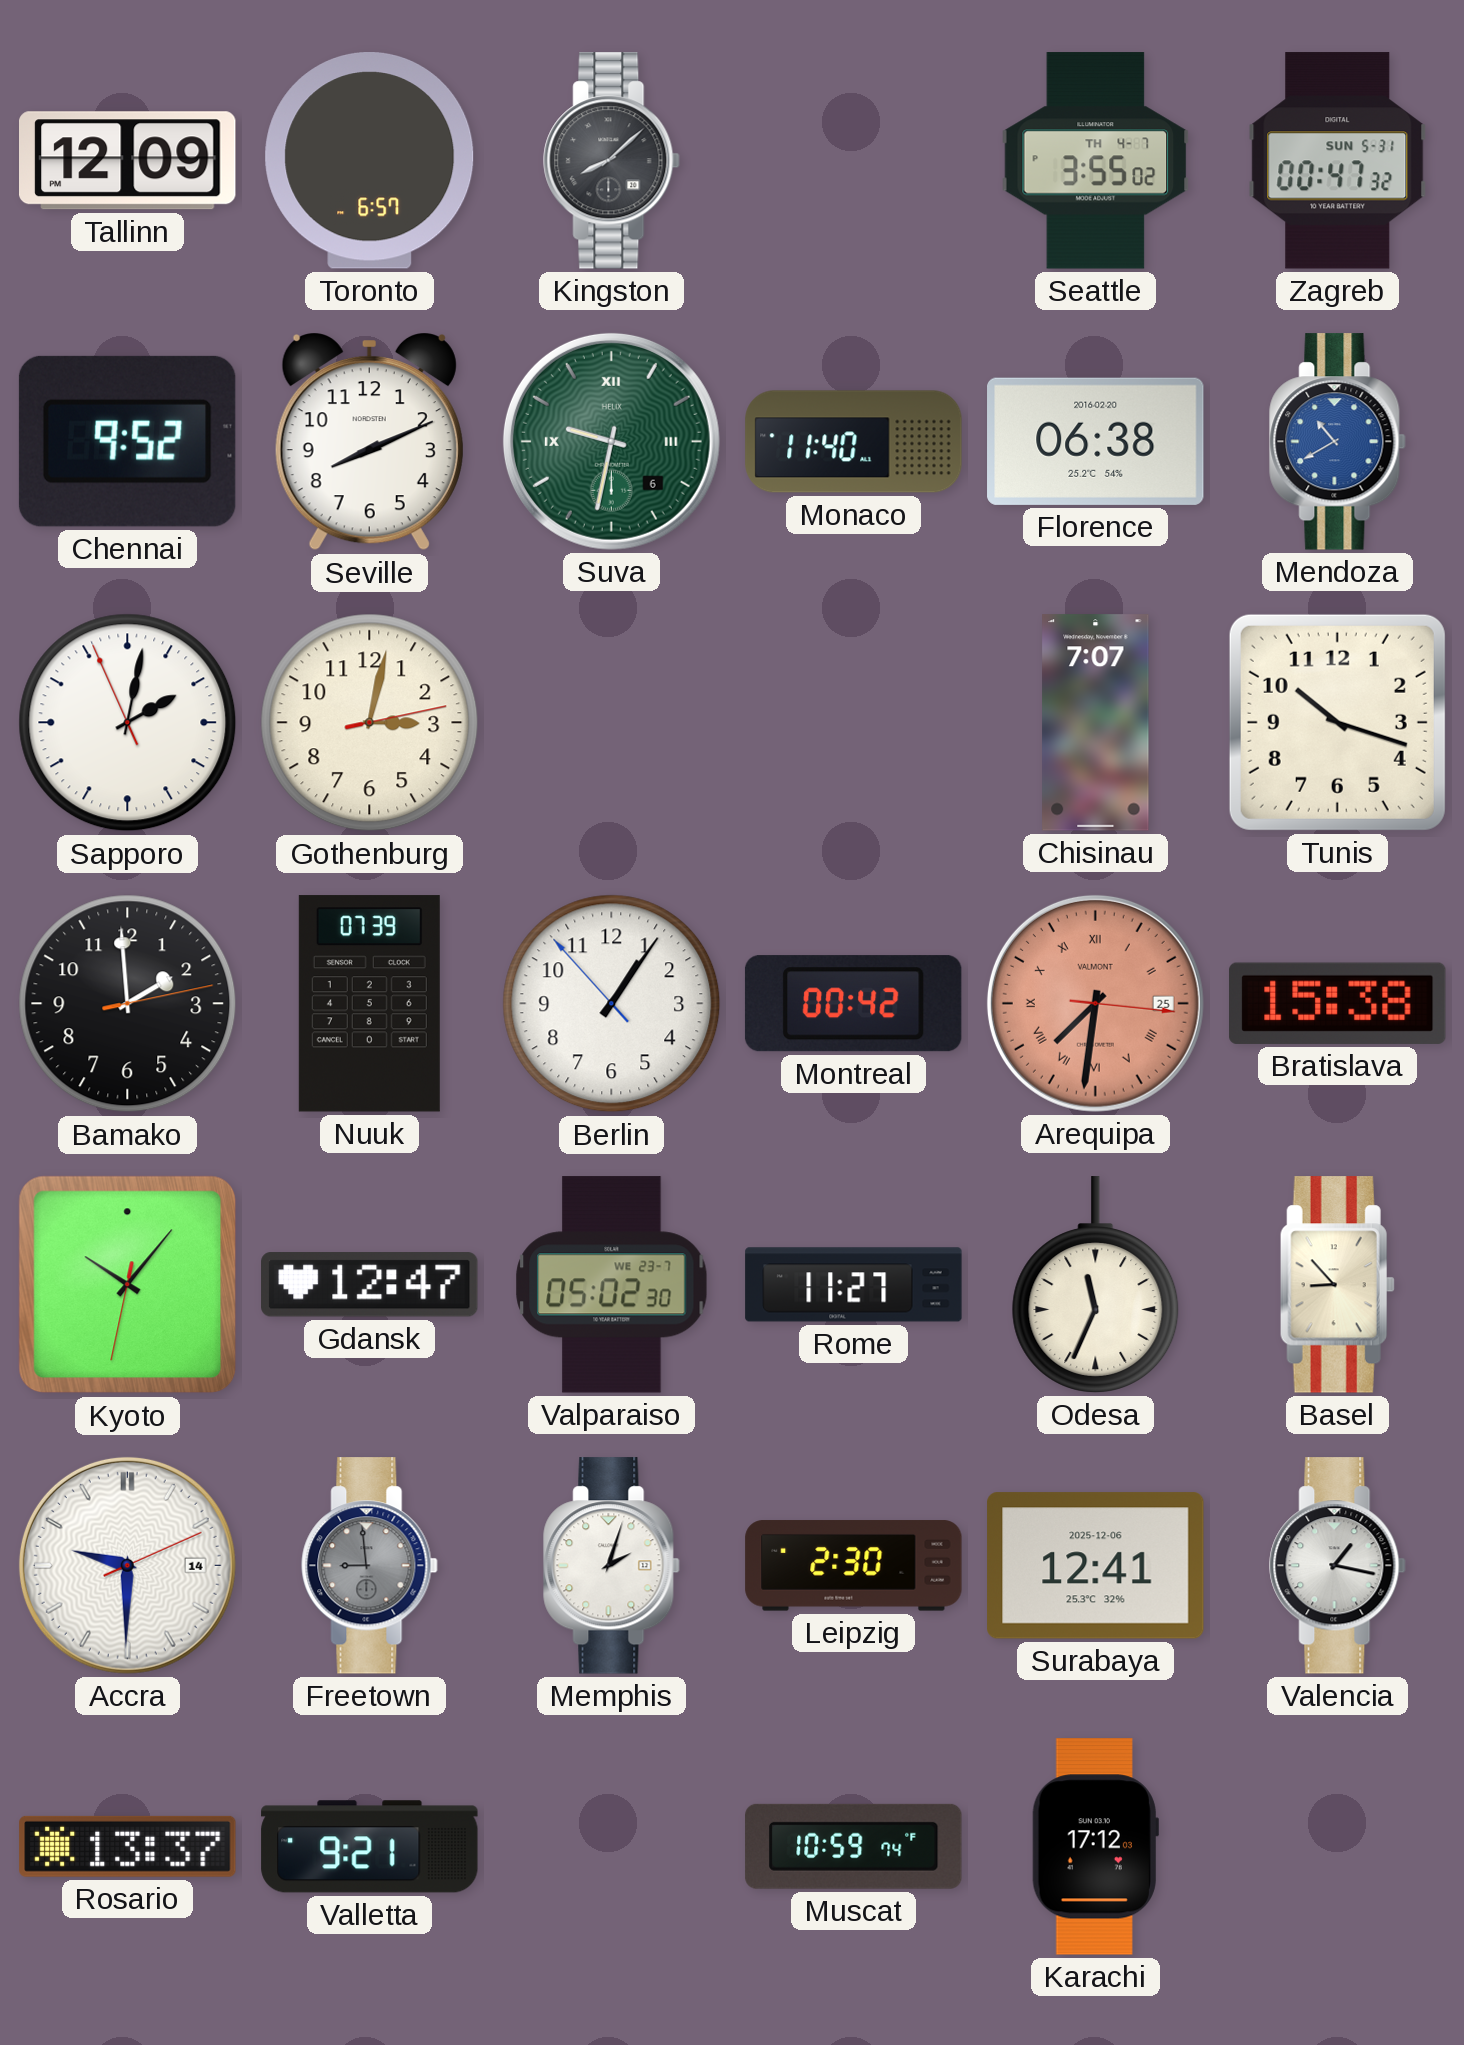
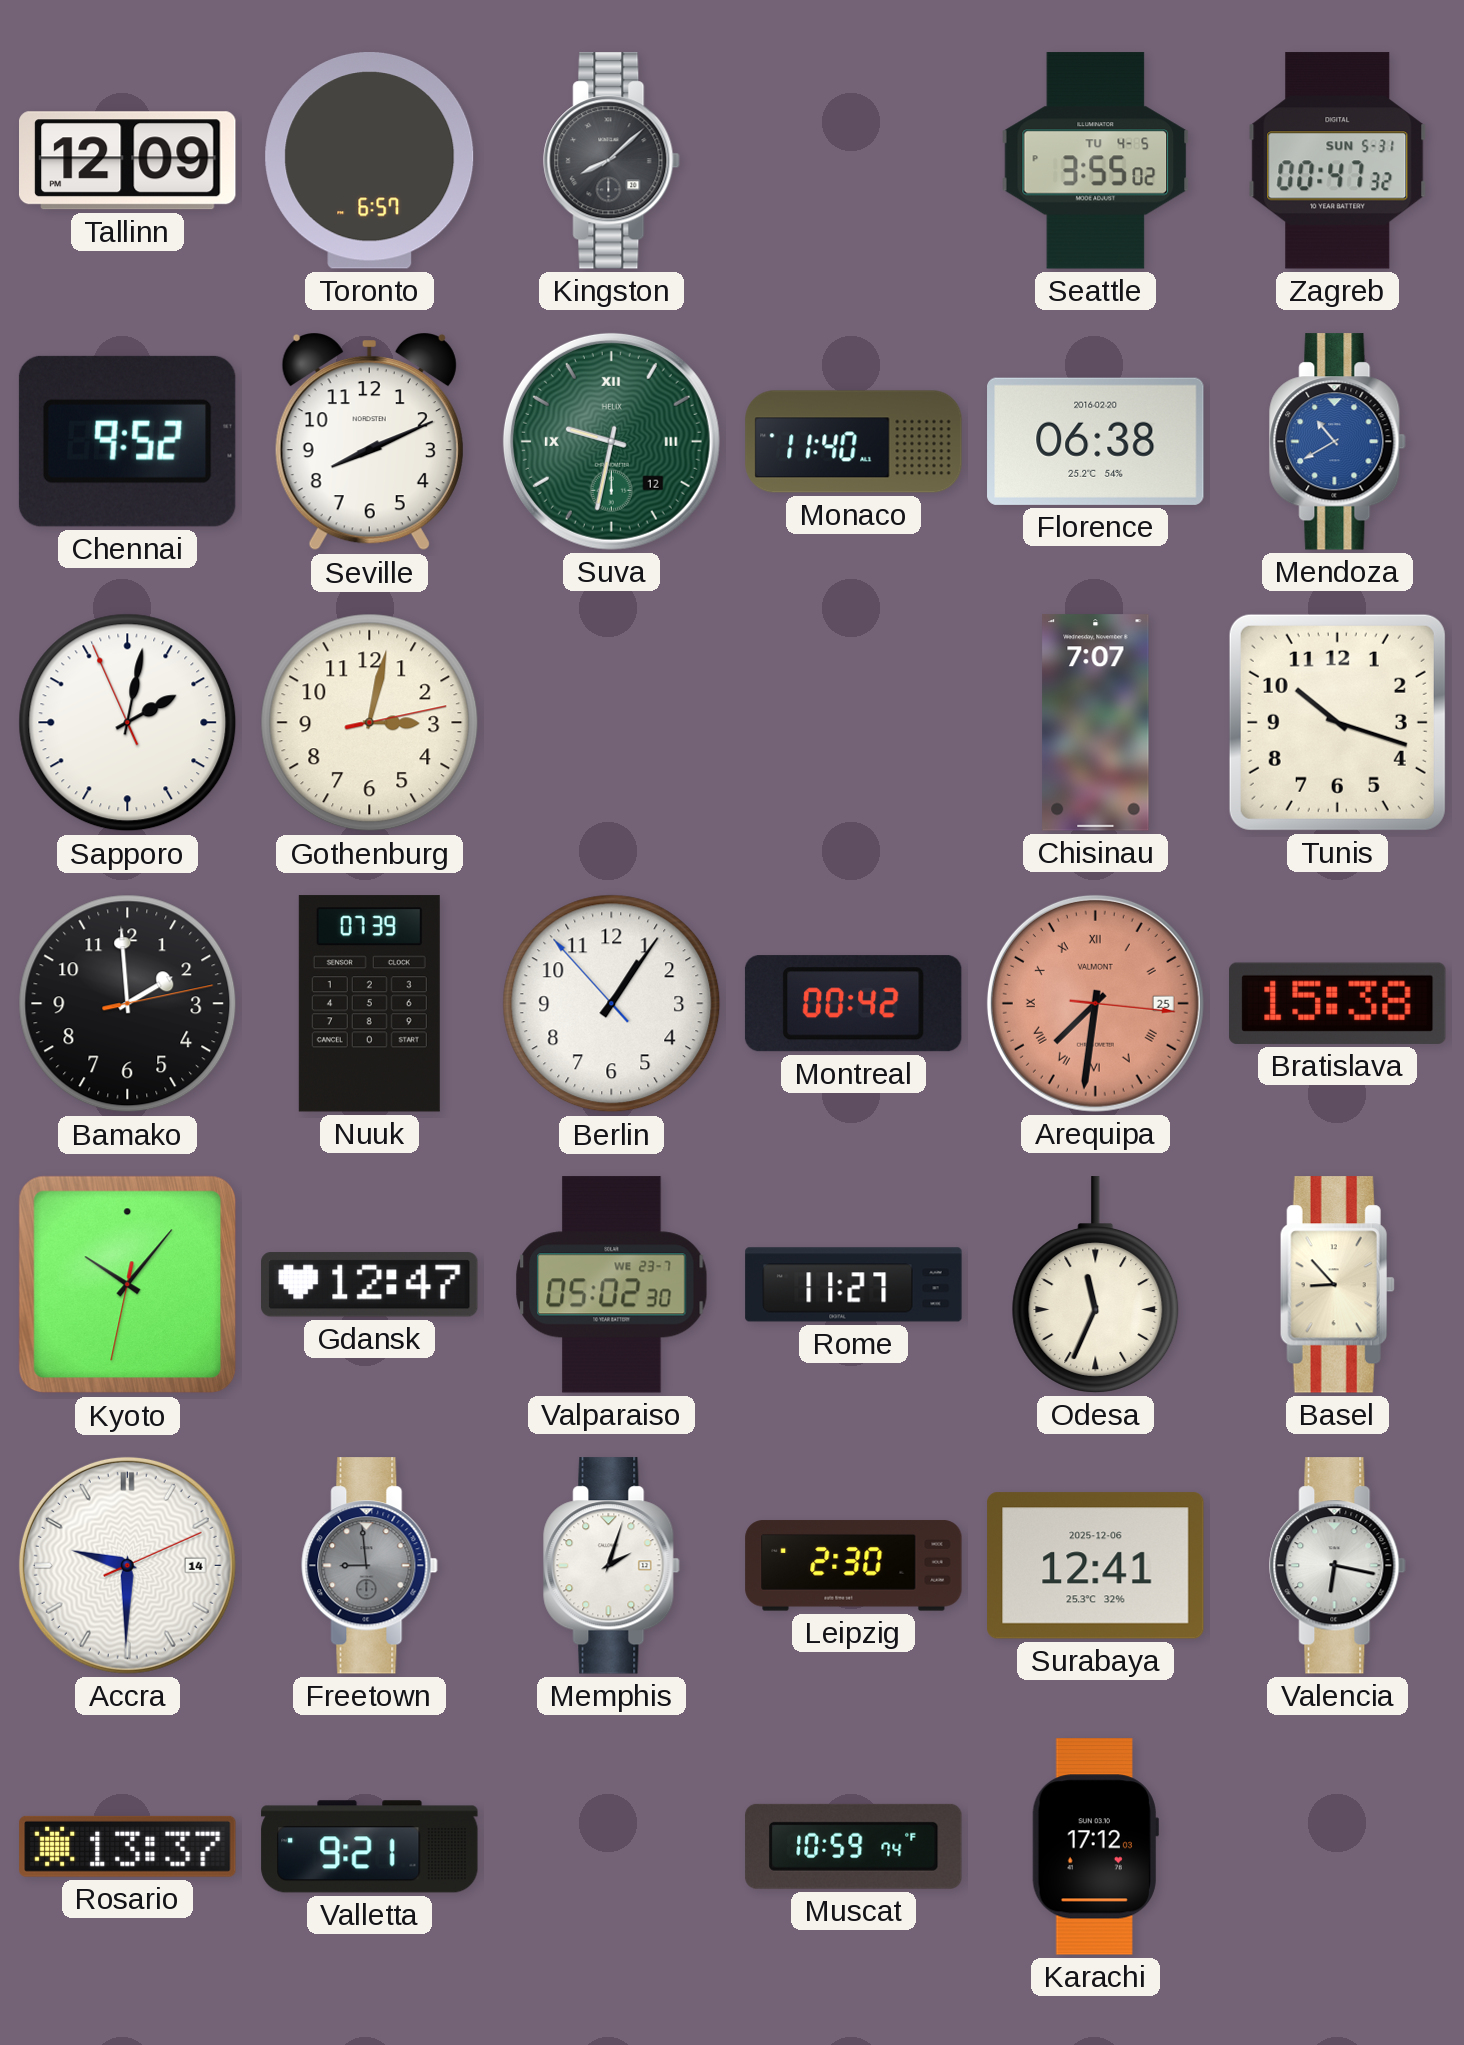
Seattle date: TH 4-7 -> TU 4-5 (1096, 161)
Suva date: 6 -> 12 (611, 441)
Valencia: 1:17 -> 6:17 (1338, 1566)
